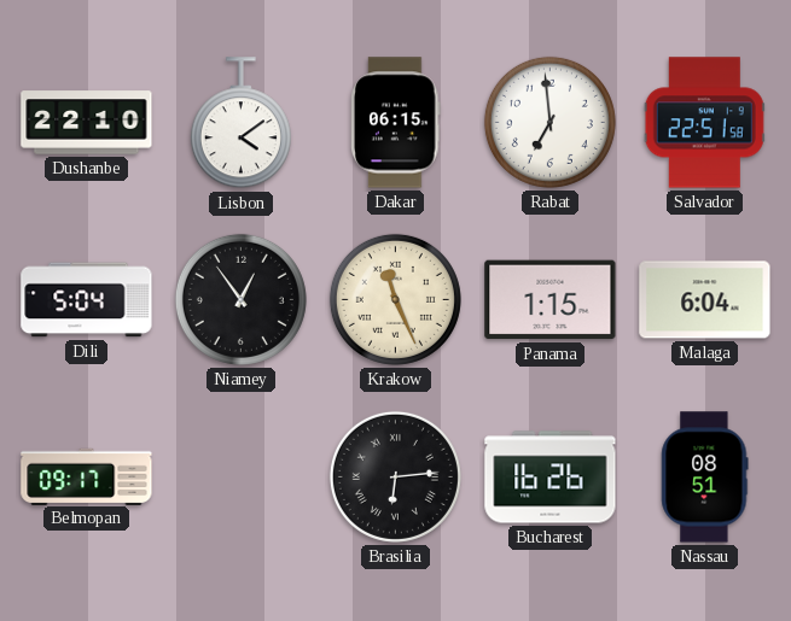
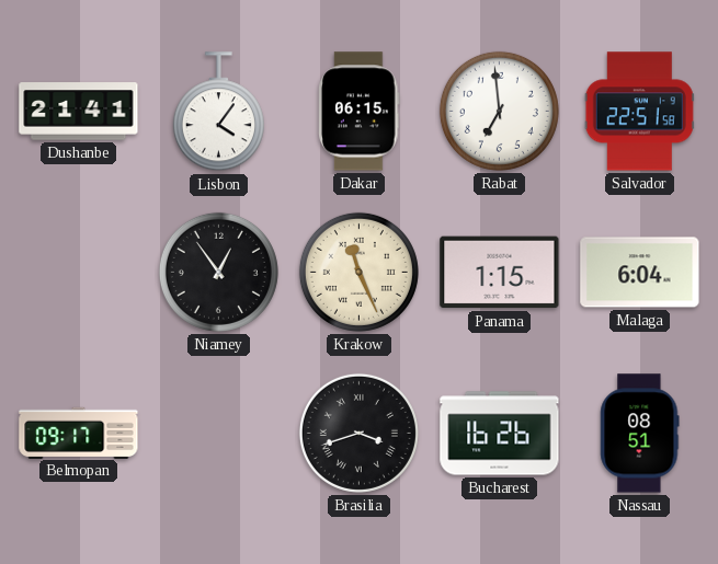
Dushanbe: 22:10 -> 21:41 (79, 112)
Lisbon: 4:09 -> 4:06 (218, 112)
Dili: 5:04 -> none (87, 300)
Brasilia: 6:14 -> 3:42 (358, 433)
